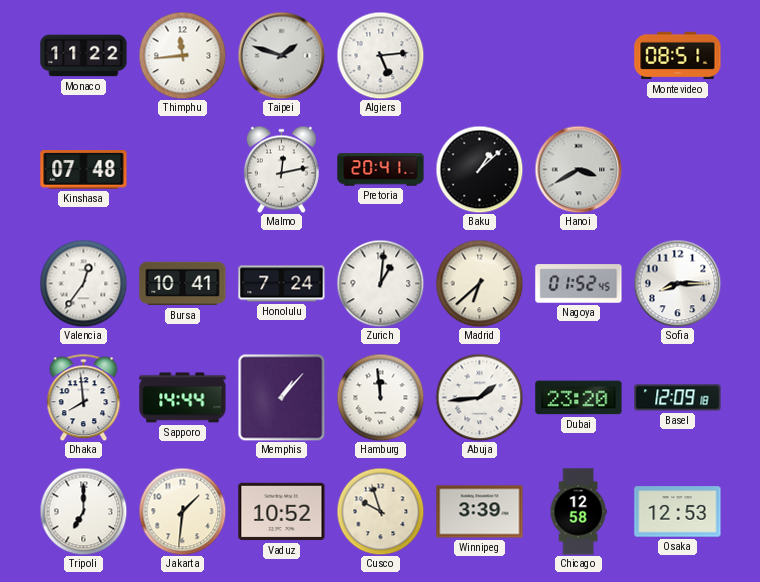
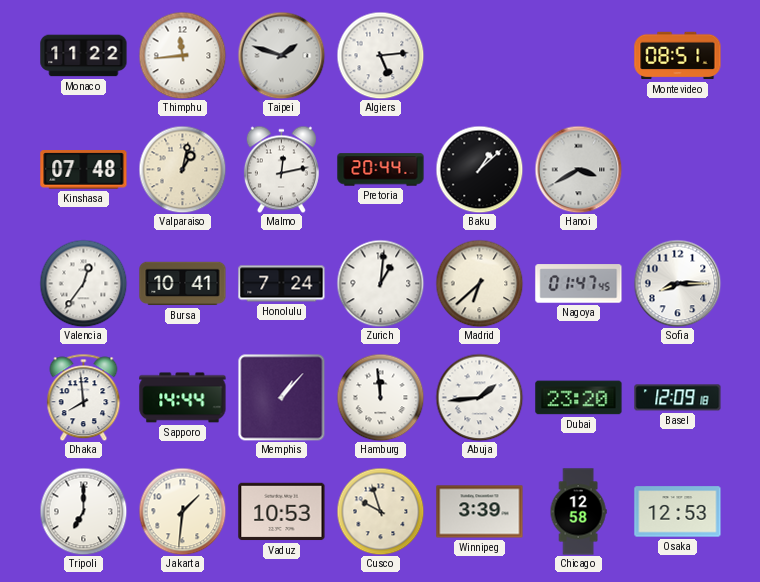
Valparaiso: none -> 1:02 (182, 169)
Pretoria: 20:41 -> 20:44 (381, 170)
Nagoya: 01:52 -> 01:47 (579, 284)
Vaduz: 10:52 -> 10:53 (282, 512)
